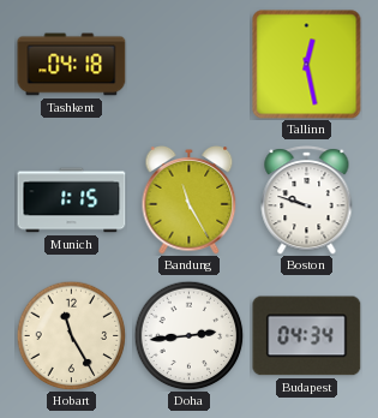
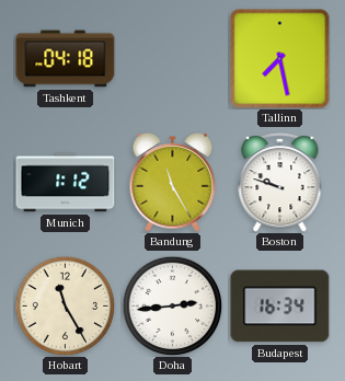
Tallinn: 12:28 -> 7:28 (280, 59)
Munich: 1:15 -> 1:12 (66, 183)
Budapest: 04:34 -> 16:34 (280, 307)
